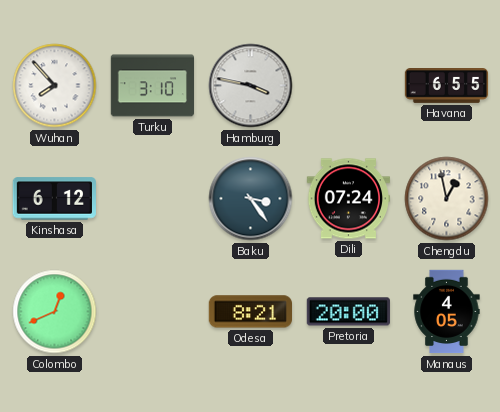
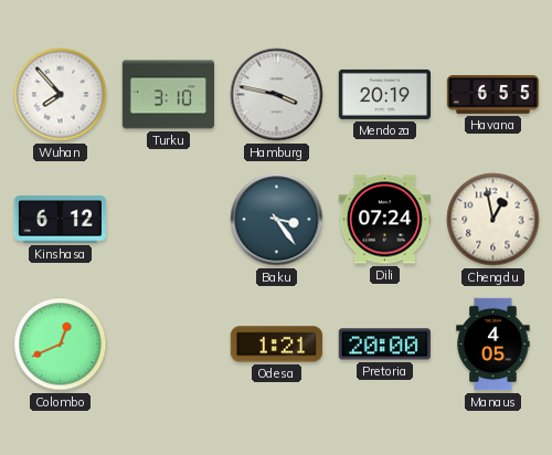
Mendoza: none -> 20:19 (384, 94)
Odesa: 8:21 -> 1:21 (276, 345)
